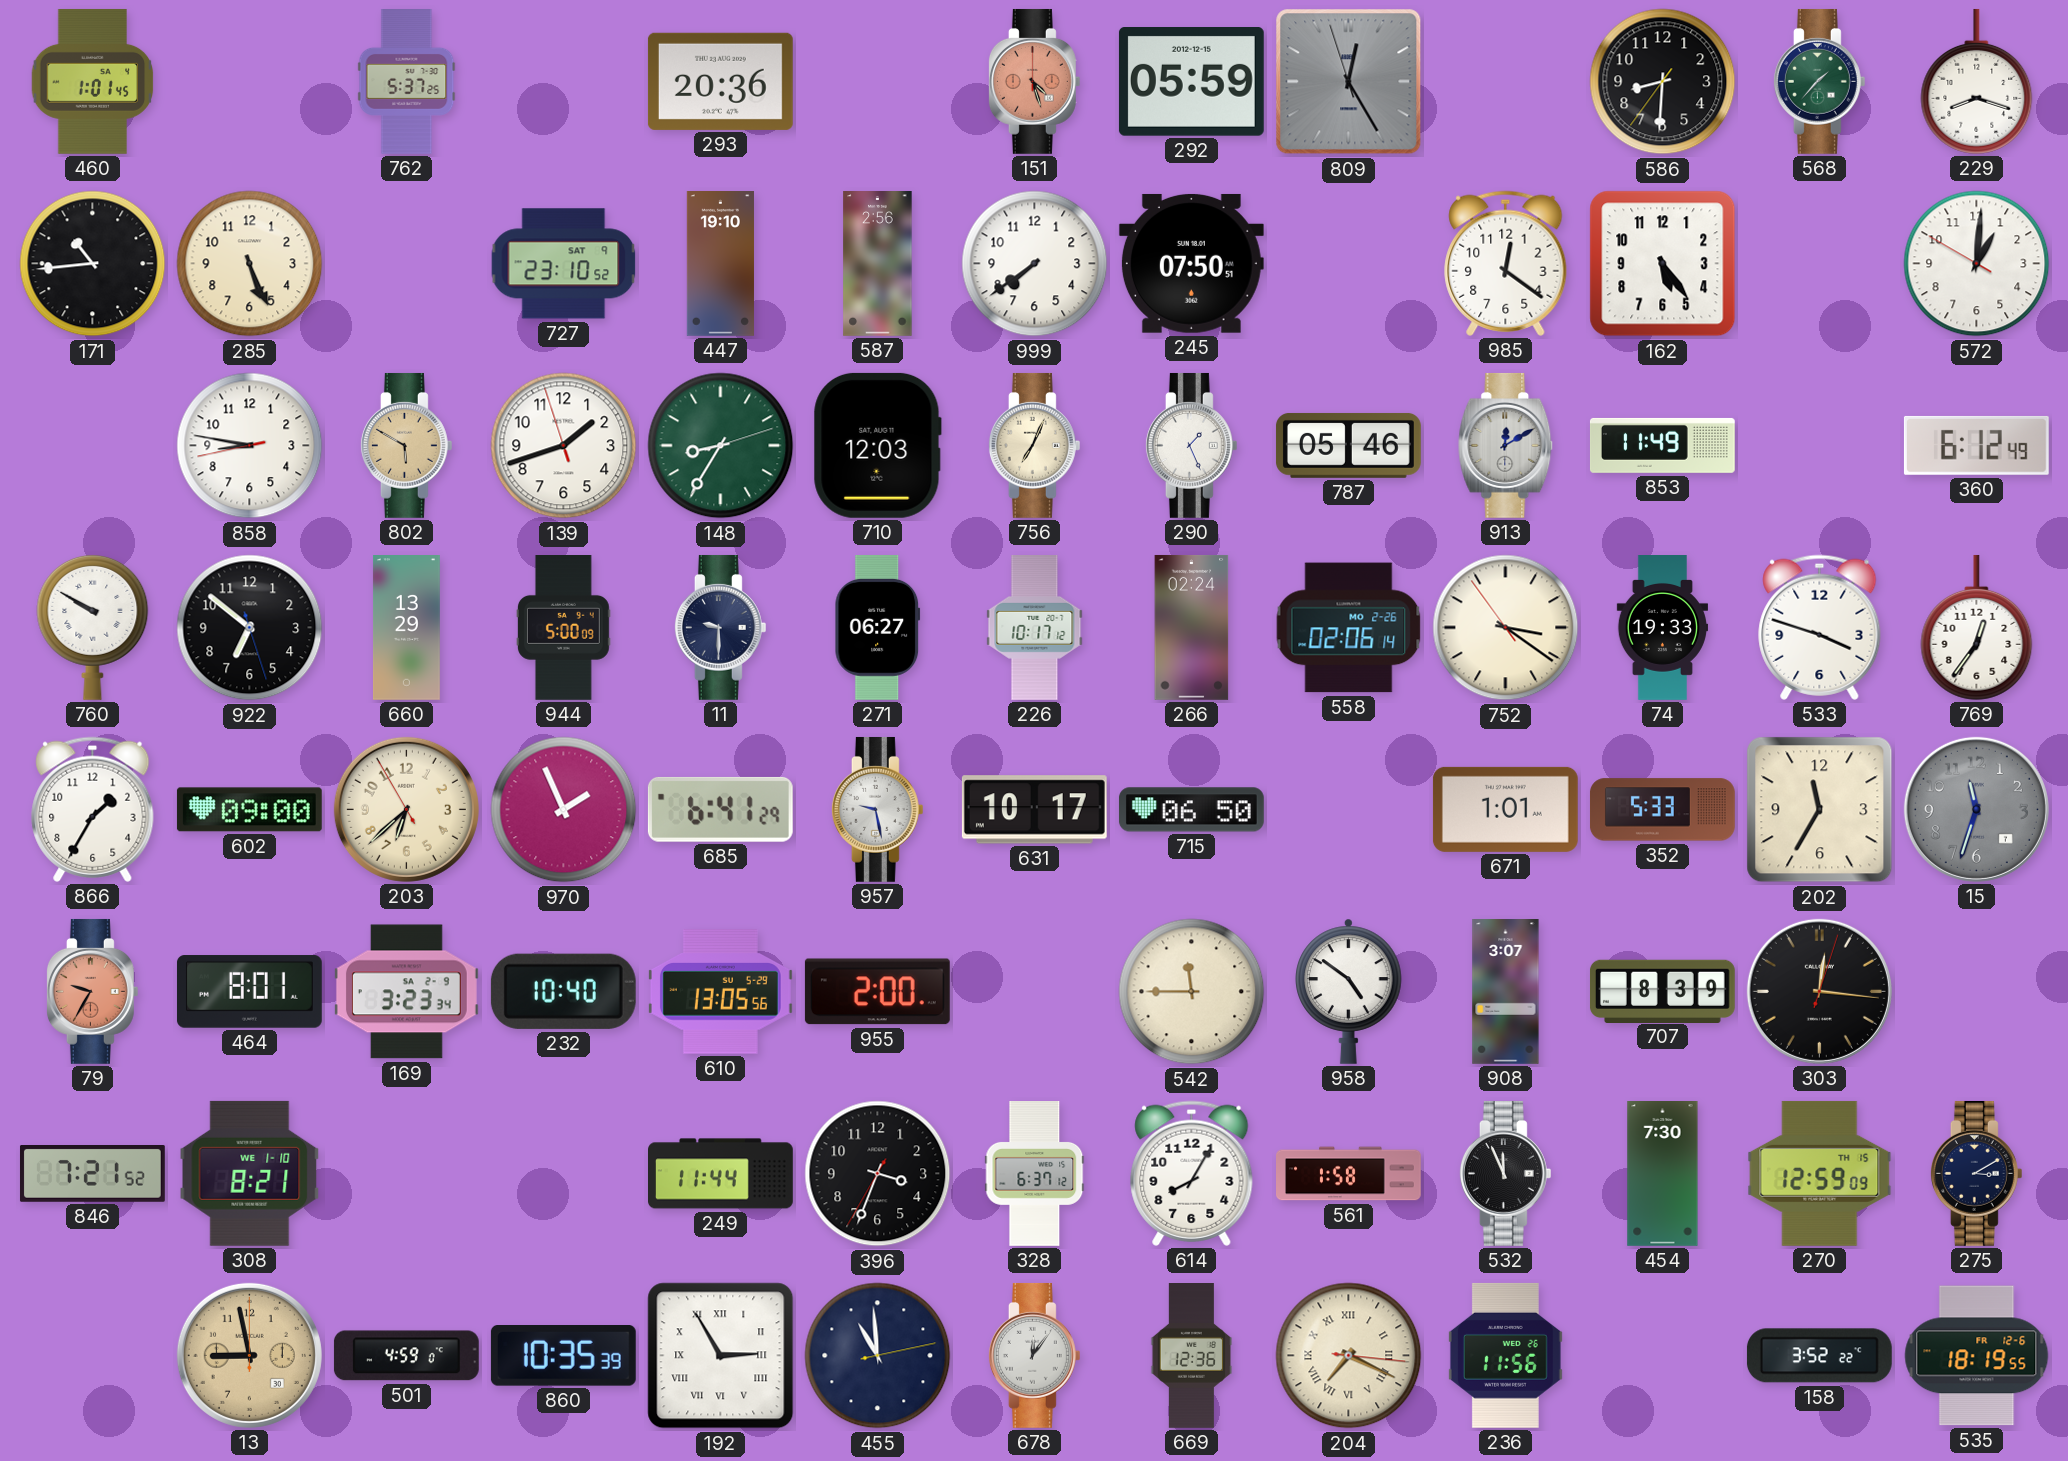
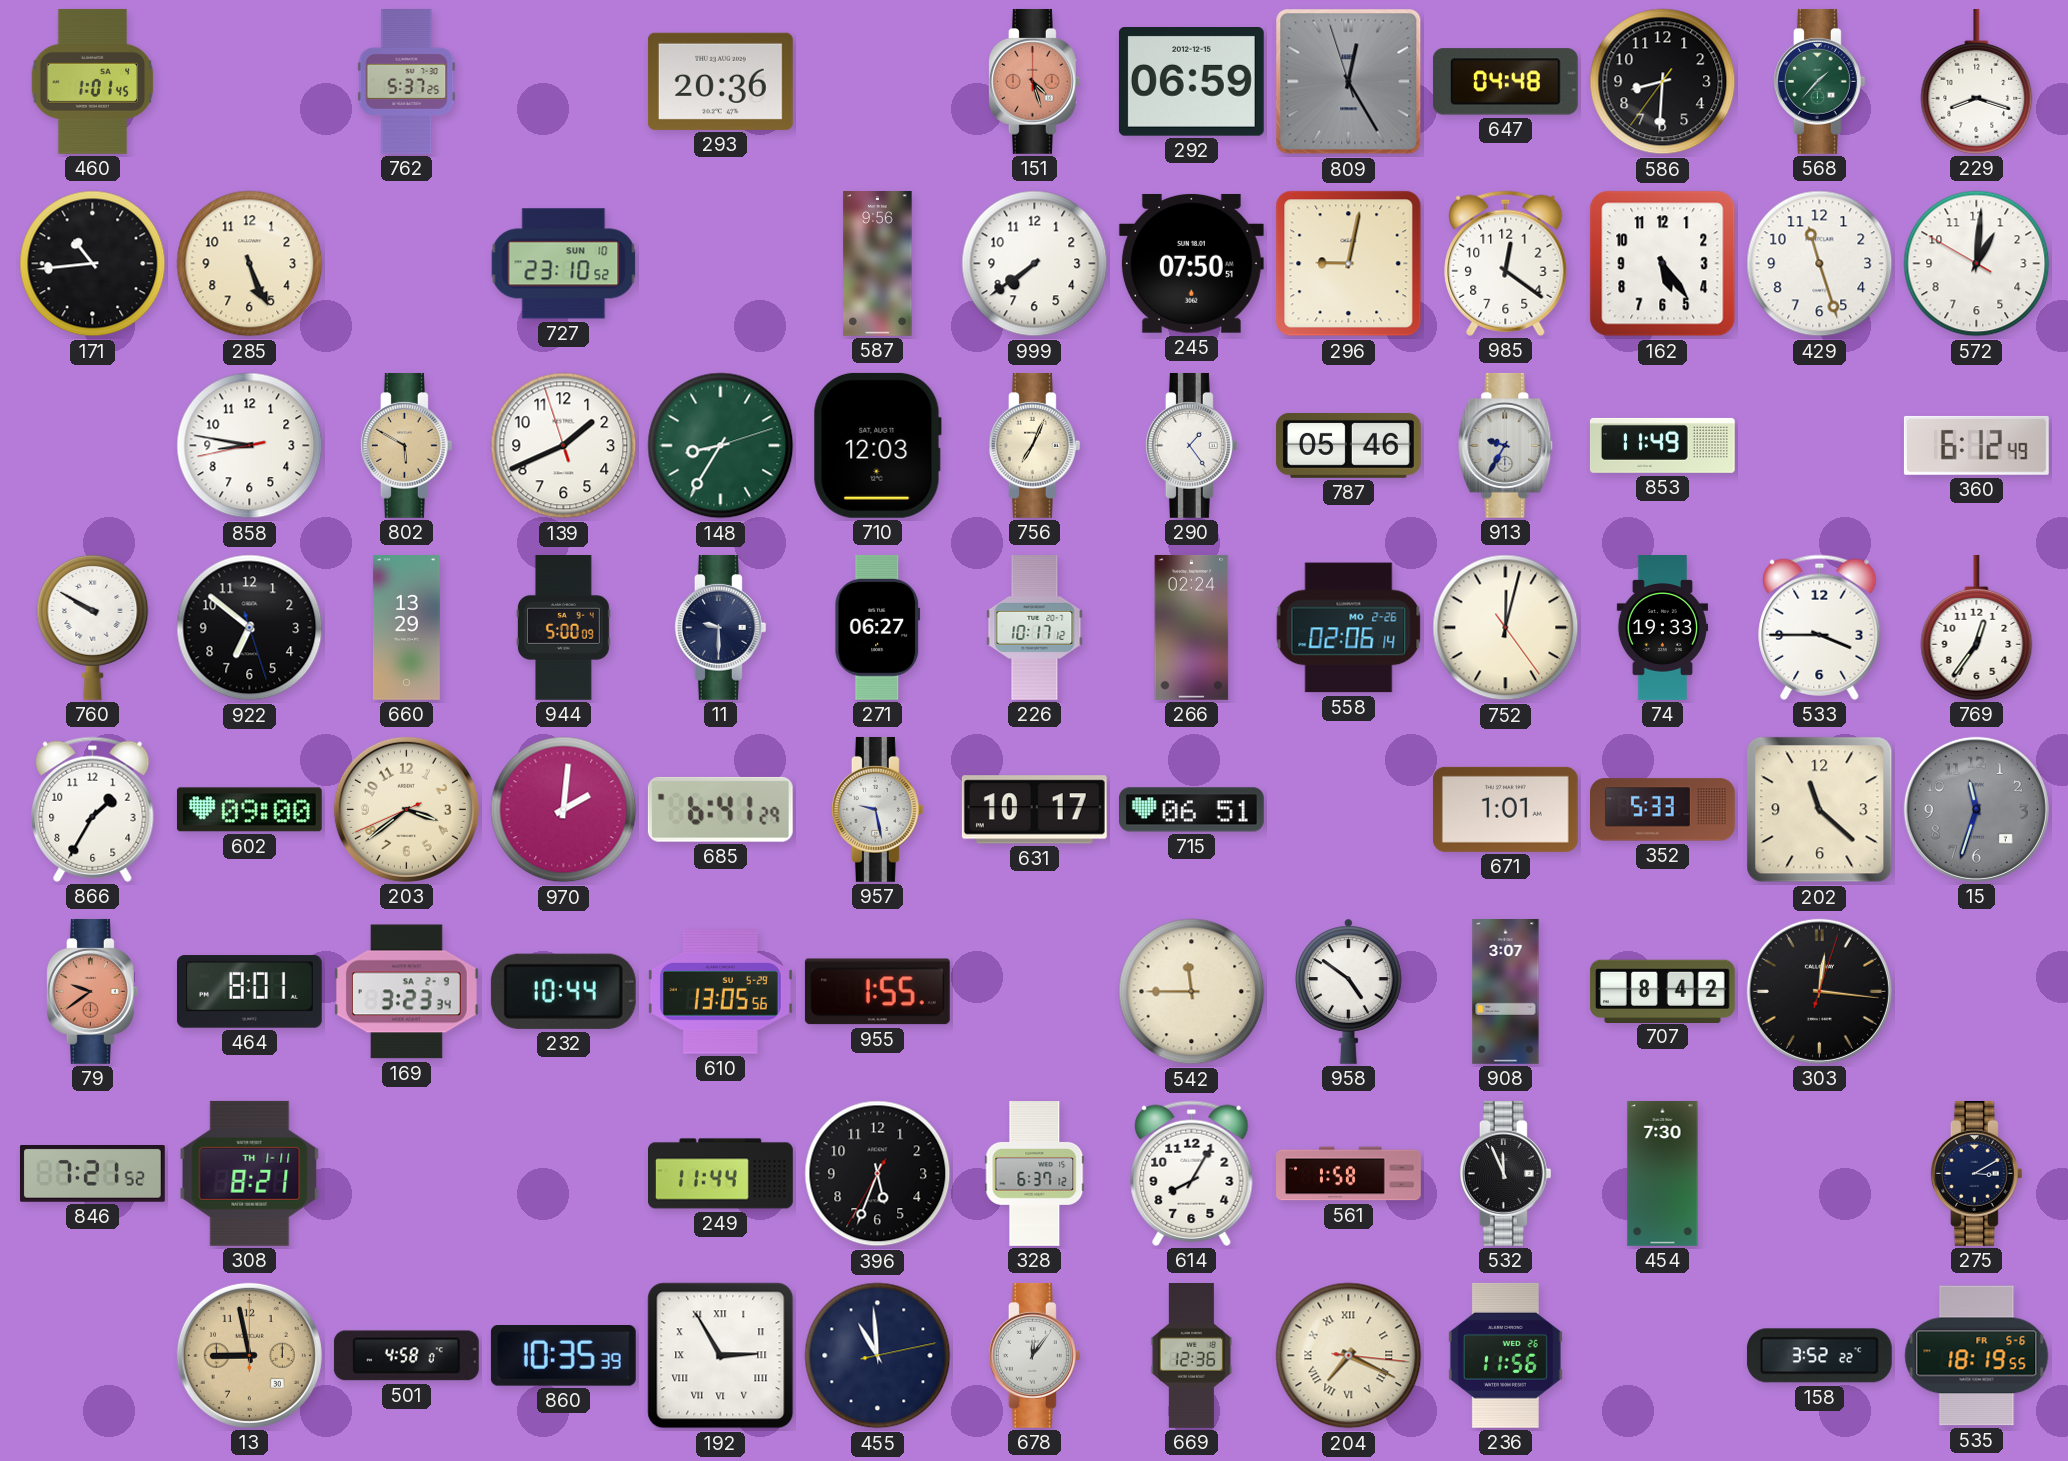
292: 05:59 -> 06:59 (1191, 82)
647: none -> 04:48 (1505, 82)
727 date: SAT 9 -> SUN 10 (564, 264)
447: 19:10 -> none (720, 264)
587: 2:56 -> 9:56 (878, 264)
296: none -> 9:02 (1349, 264)
429: none -> 11:27 (1820, 264)
139: 1:41 -> 1:40 (564, 446)
290: 1:26 -> 1:24 (1191, 445)
913: 12:10 -> 9:35 (1506, 445)
752: 3:20 -> 12:02 (1506, 628)
533: 3:48 -> 3:45 (1820, 627)
203: 6:37 -> 3:38 (406, 809)
970: 1:56 -> 2:01 (564, 810)
715: 06:50 -> 06:51 (1191, 810)
202: 11:35 -> 11:22 (1820, 810)
79: 9:35 -> 9:39 (92, 991)
232: 10:40 -> 10:44 (563, 991)
955: 2:00 -> 1:55 (877, 992)
707: 8:39 -> 8:42 (1662, 991)
308 date: WE 1-10 -> TH 1-11 (250, 1173)
396: 3:33 -> 5:33 (878, 1174)
270: 12:59 -> none (1820, 1173)
501: 4:59 -> 4:58 (406, 1356)
535 date: FR 12-6 -> FR 5-6 (1977, 1356)
